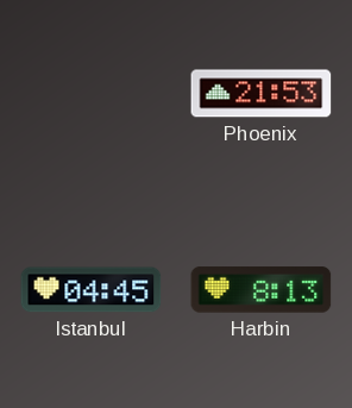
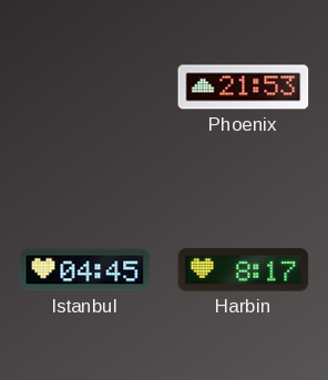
Harbin: 8:13 -> 8:17 (244, 270)
